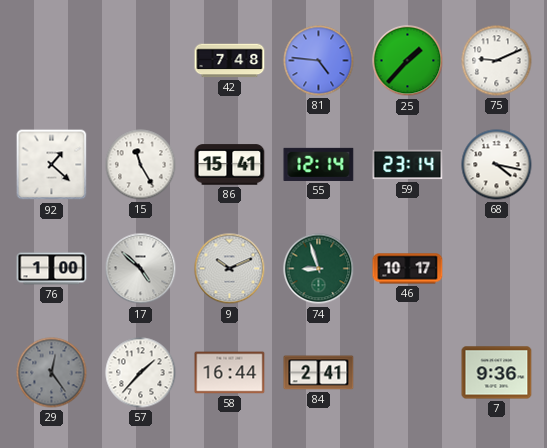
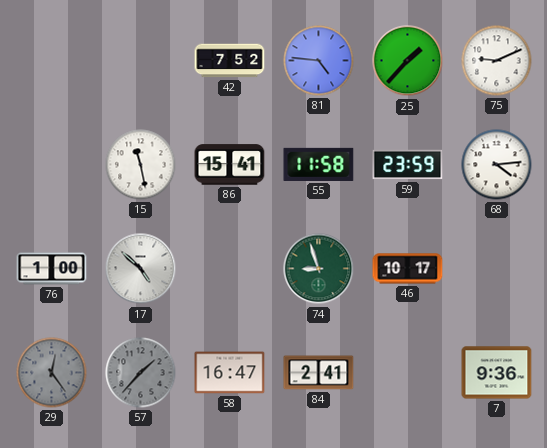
42: 7:48 -> 7:52 (230, 61)
92: 1:22 -> none (52, 165)
15: 11:25 -> 11:28 (141, 165)
55: 12:14 -> 11:58 (319, 164)
59: 23:14 -> 23:59 (408, 165)
68: 4:17 -> 4:14 (497, 165)
9: 10:11 -> none (230, 269)
57 dial: white -> grey (141, 373)
58: 16:44 -> 16:47 (230, 373)
